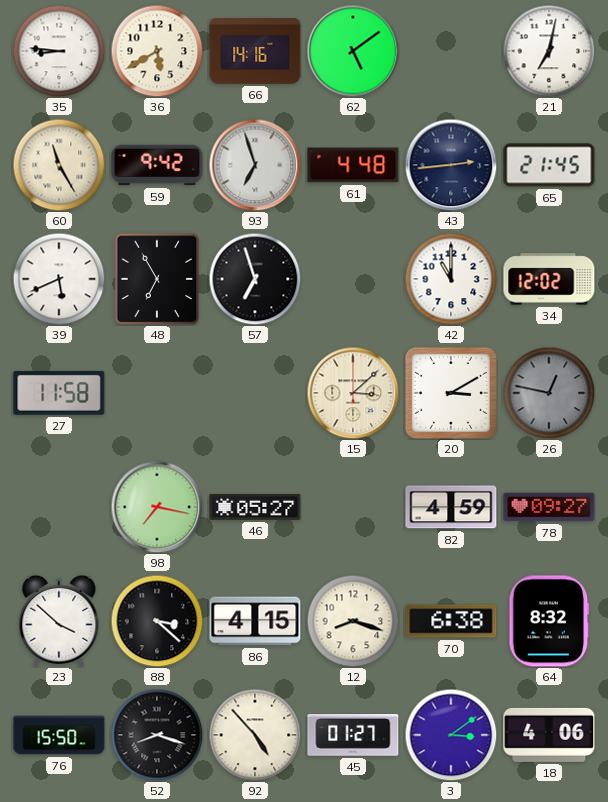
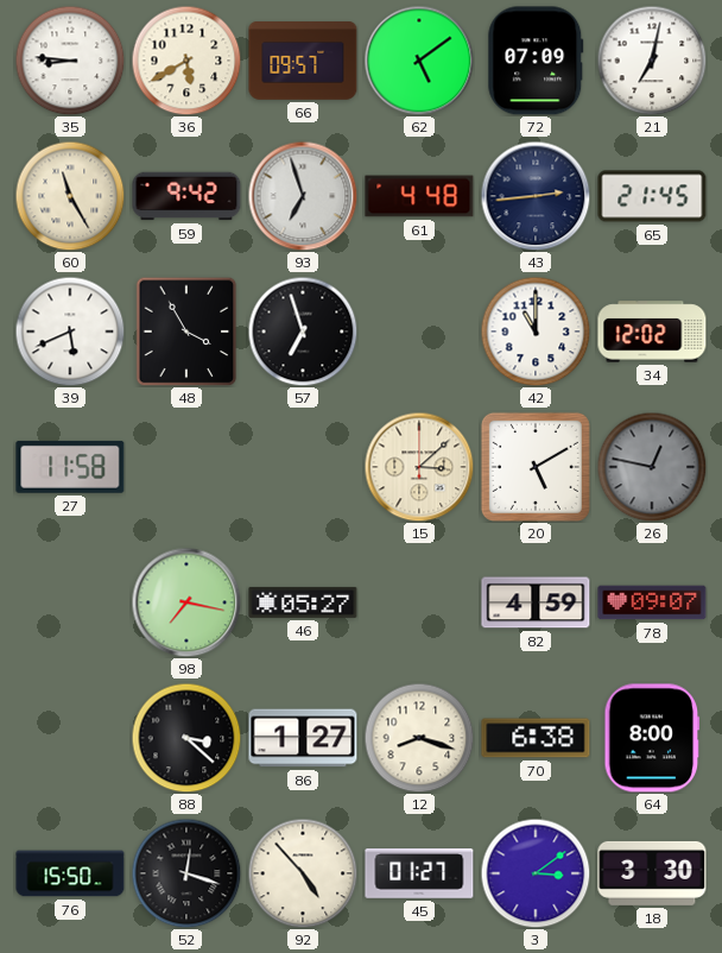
66: 14:16 -> 09:57 (303, 61)
72: none -> 07:09 (536, 61)
48: 6:55 -> 3:55 (186, 332)
20: 3:10 -> 5:10 (536, 467)
78: 09:27 -> 09:07 (652, 602)
23: 3:52 -> none (59, 621)
86: 4:15 -> 1:27 (303, 738)
64: 8:32 -> 8:00 (652, 738)
52: 8:18 -> 12:18 (186, 873)
18: 4:06 -> 3:30 (652, 873)
